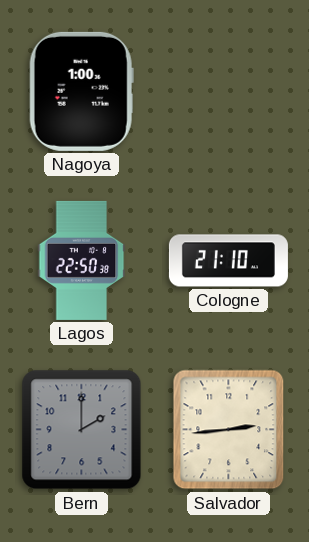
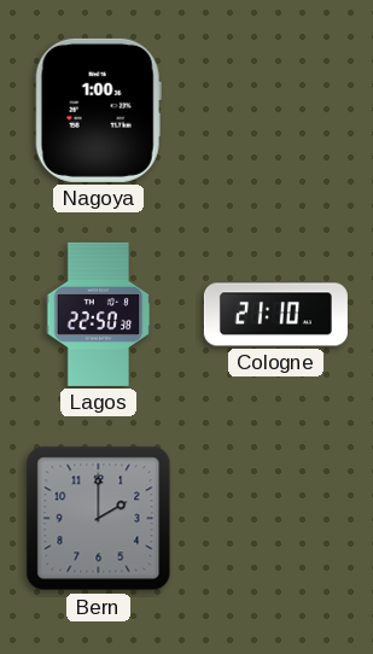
Salvador: 2:44 -> none (229, 430)
